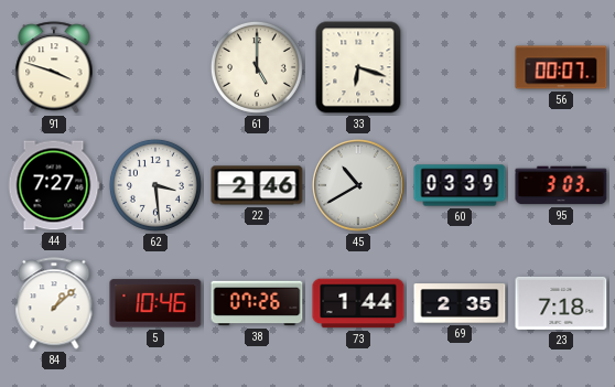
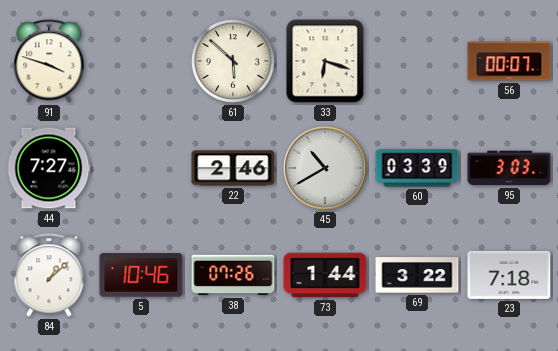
61: 5:00 -> 5:52 (233, 61)
62: 3:29 -> none (155, 185)
69: 2:35 -> 3:22 (417, 275)
